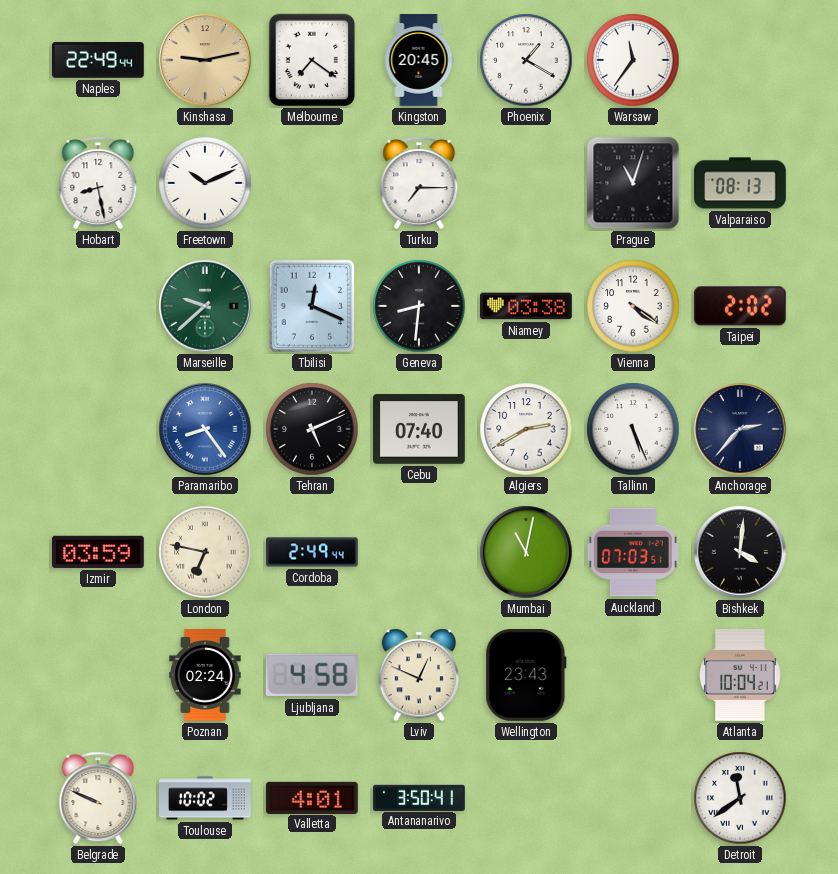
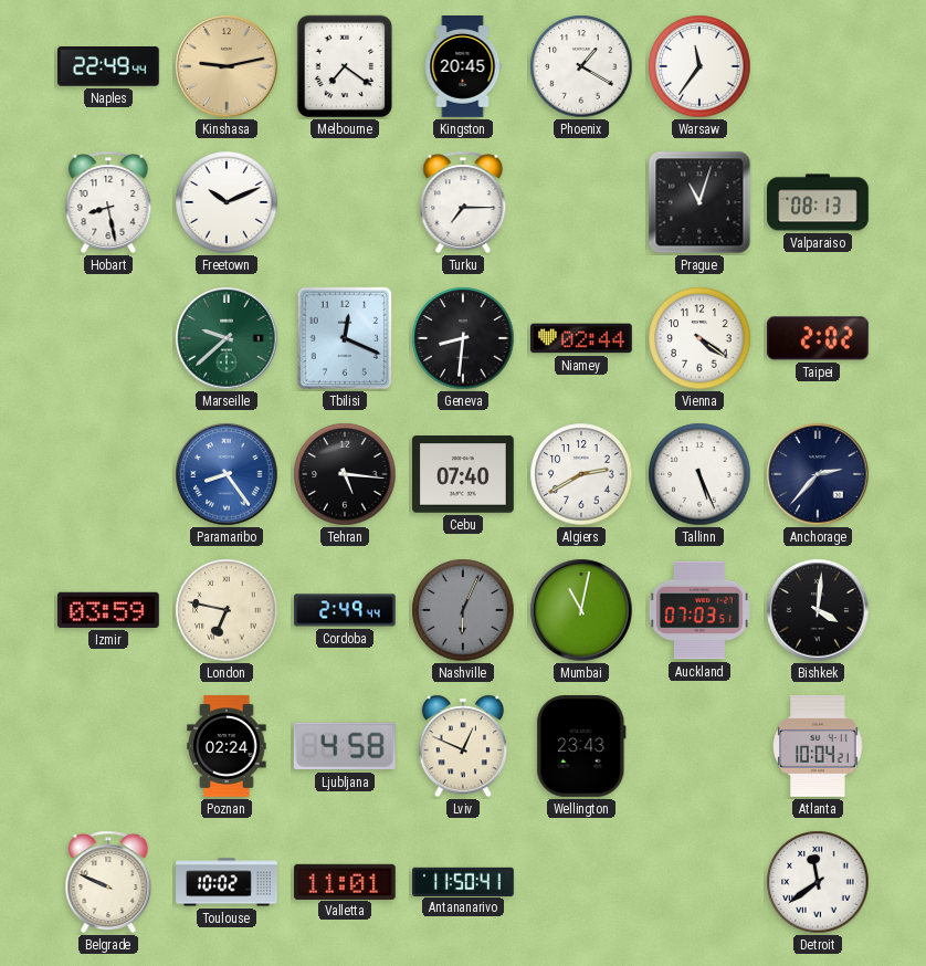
Niamey: 03:38 -> 02:44 (582, 338)
Tehran: 5:11 -> 5:16 (345, 474)
Nashville: none -> 6:04 (463, 610)
Valletta: 4:01 -> 11:01 (346, 881)
Antananarivo: 3:50 -> 11:50 (464, 881)
